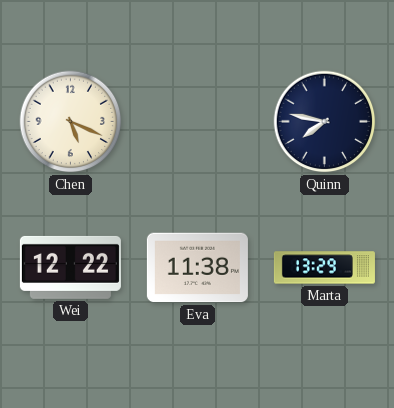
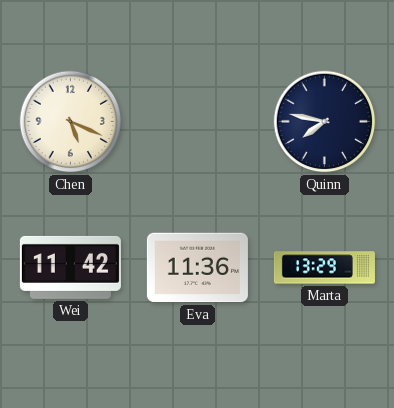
Wei: 12:22 -> 11:42 (70, 267)
Eva: 11:38 -> 11:36 (197, 268)
